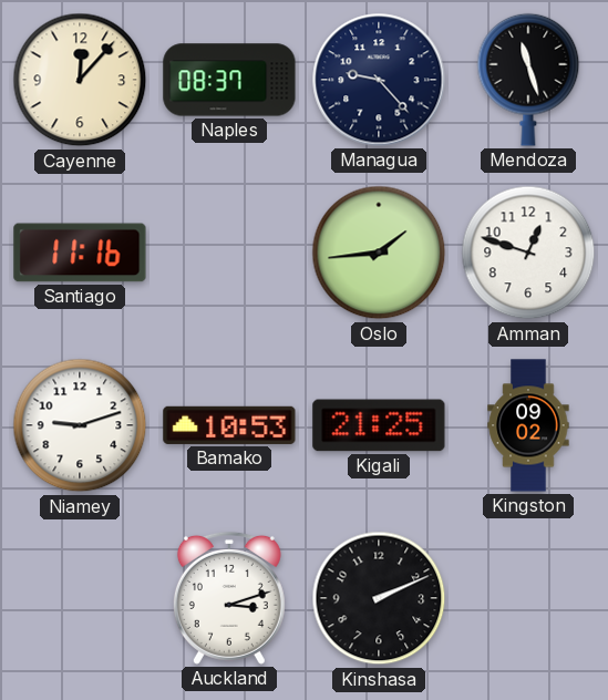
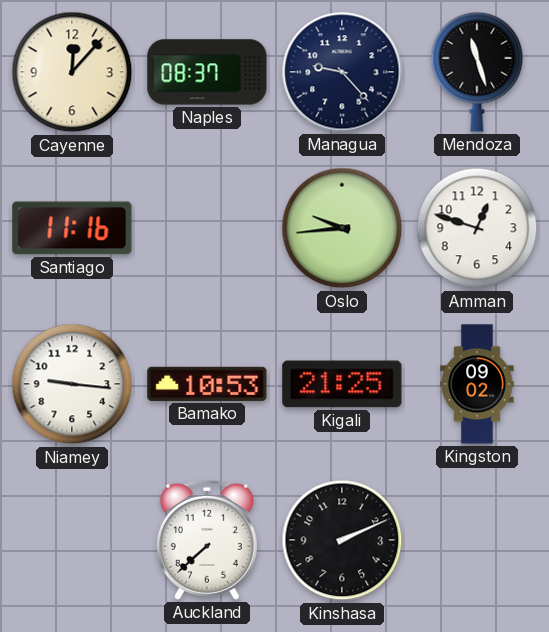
Oslo: 1:44 -> 9:44 (342, 228)
Niamey: 9:12 -> 9:16 (72, 384)
Auckland: 3:12 -> 7:38 (207, 540)
